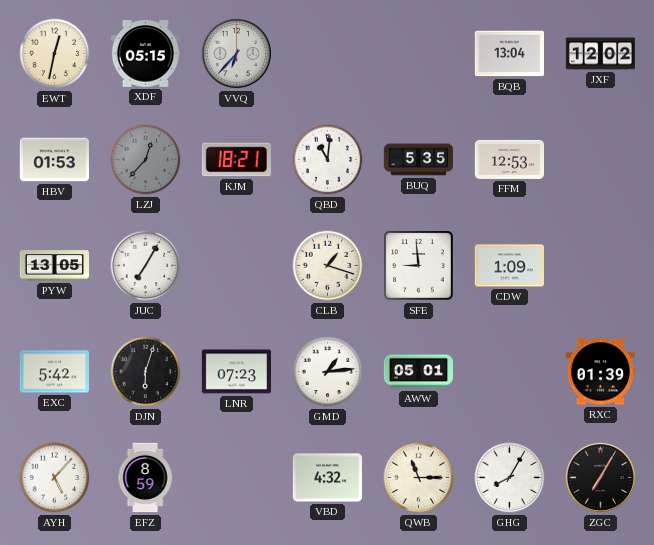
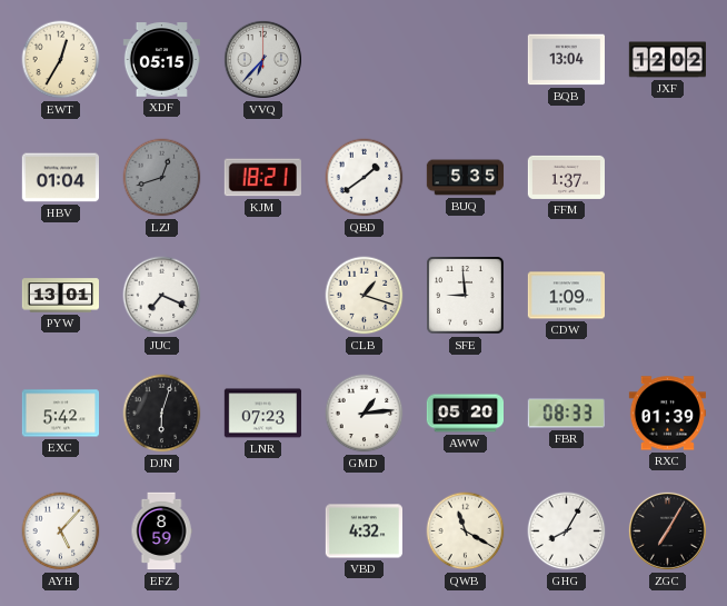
EWT: 12:32 -> 12:35 (61, 60)
HBV: 01:53 -> 01:04 (60, 178)
LZJ: 12:37 -> 12:42 (162, 178)
QBD: 11:01 -> 1:39 (365, 178)
FFM: 12:53 -> 1:37 (566, 177)
PYW: 13:05 -> 13:01 (60, 296)
JUC: 7:05 -> 7:19 (162, 296)
AWW: 05:01 -> 05:20 (465, 414)
FBR: none -> 08:33 (566, 414)
QWB: 11:15 -> 11:20 (466, 532)
